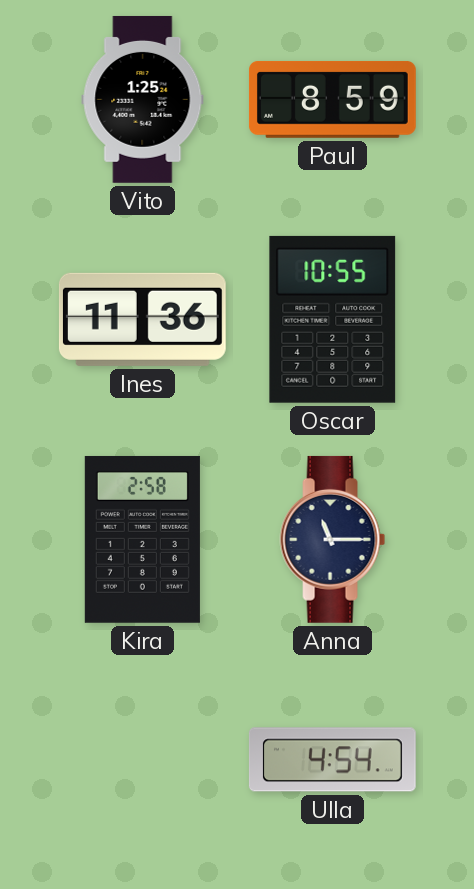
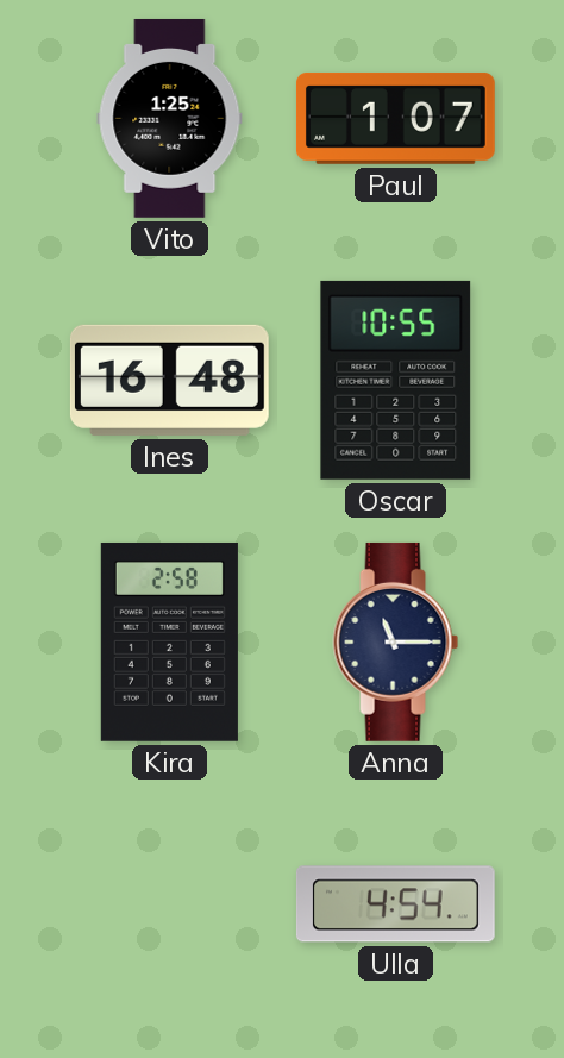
Paul: 8:59 -> 1:07 (395, 118)
Ines: 11:36 -> 16:48 (169, 380)
